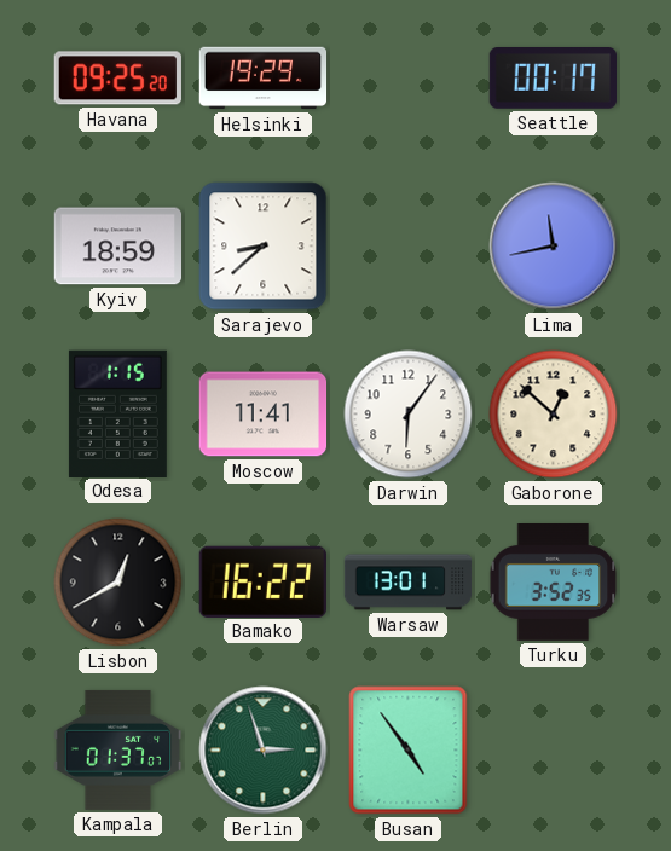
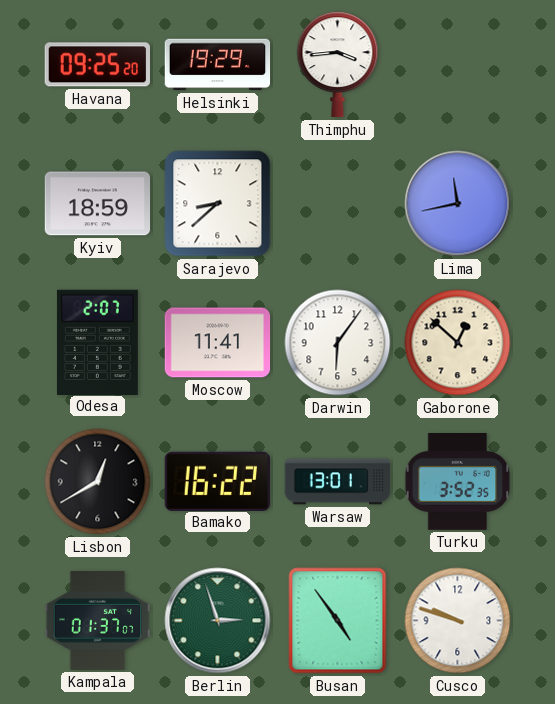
Thimphu: none -> 3:44 (338, 65)
Seattle: 00:17 -> none (554, 79)
Odesa: 1:15 -> 2:07 (97, 342)
Cusco: none -> 9:48 (458, 621)
